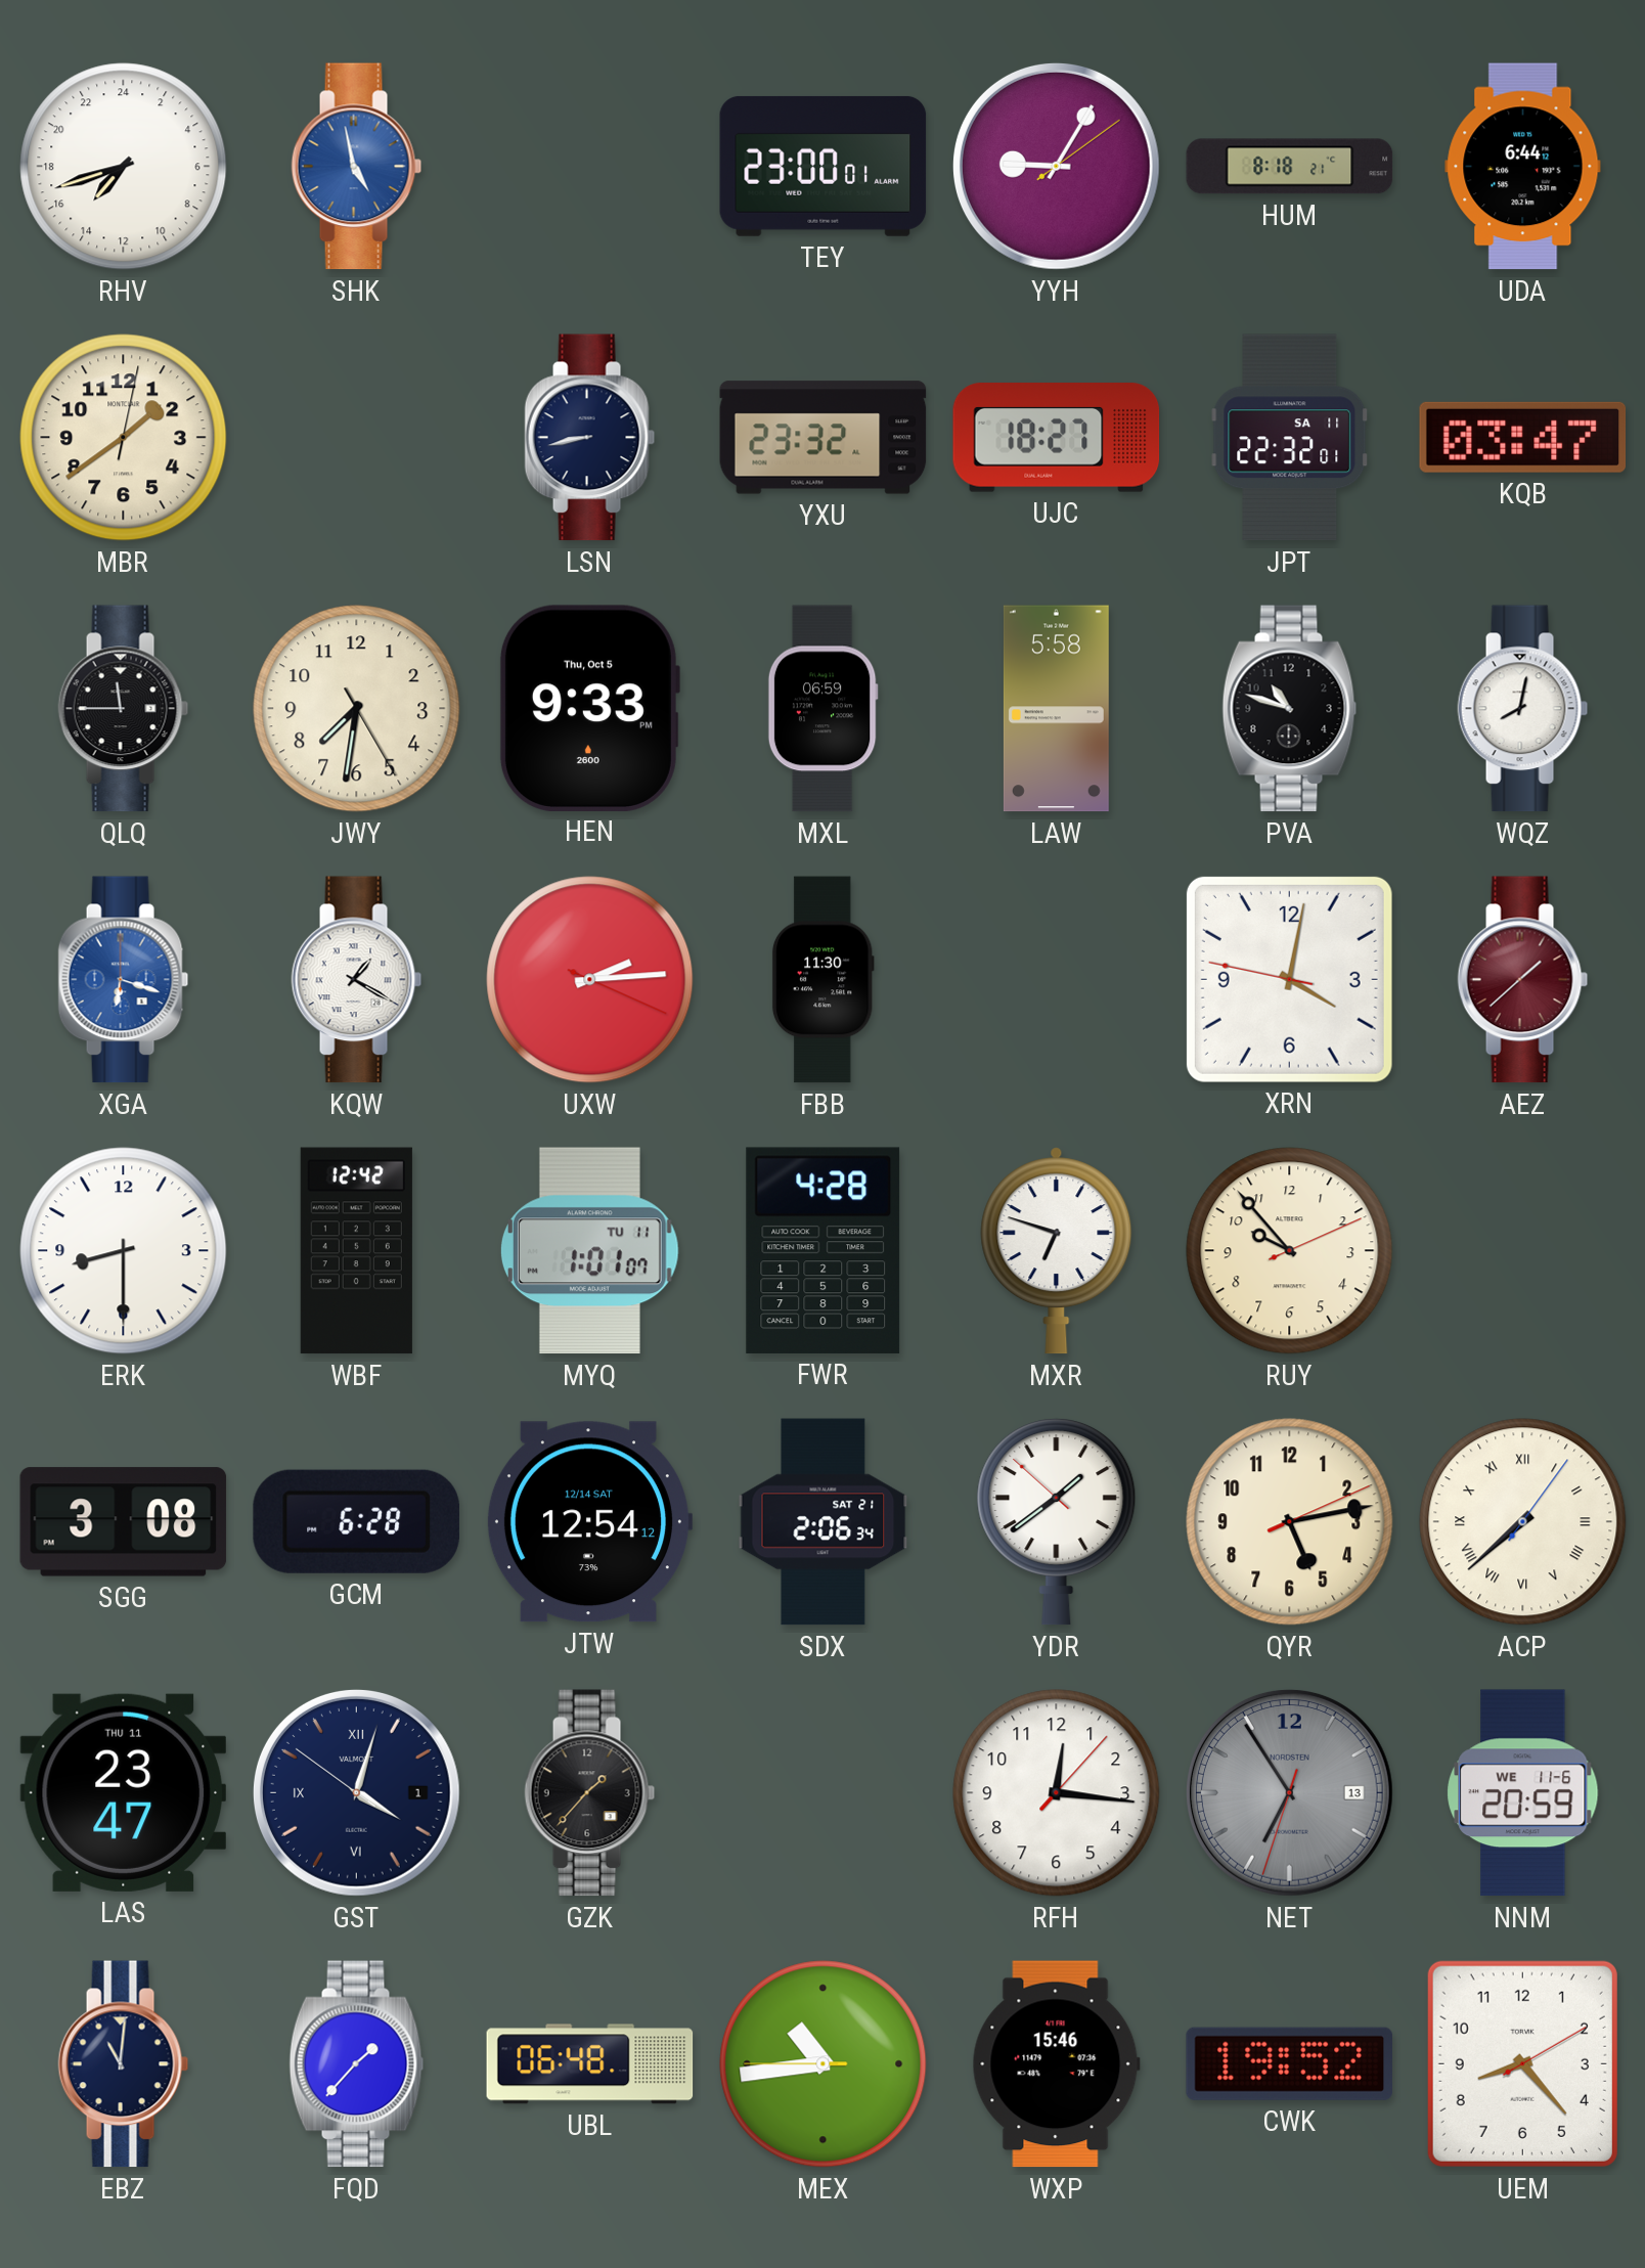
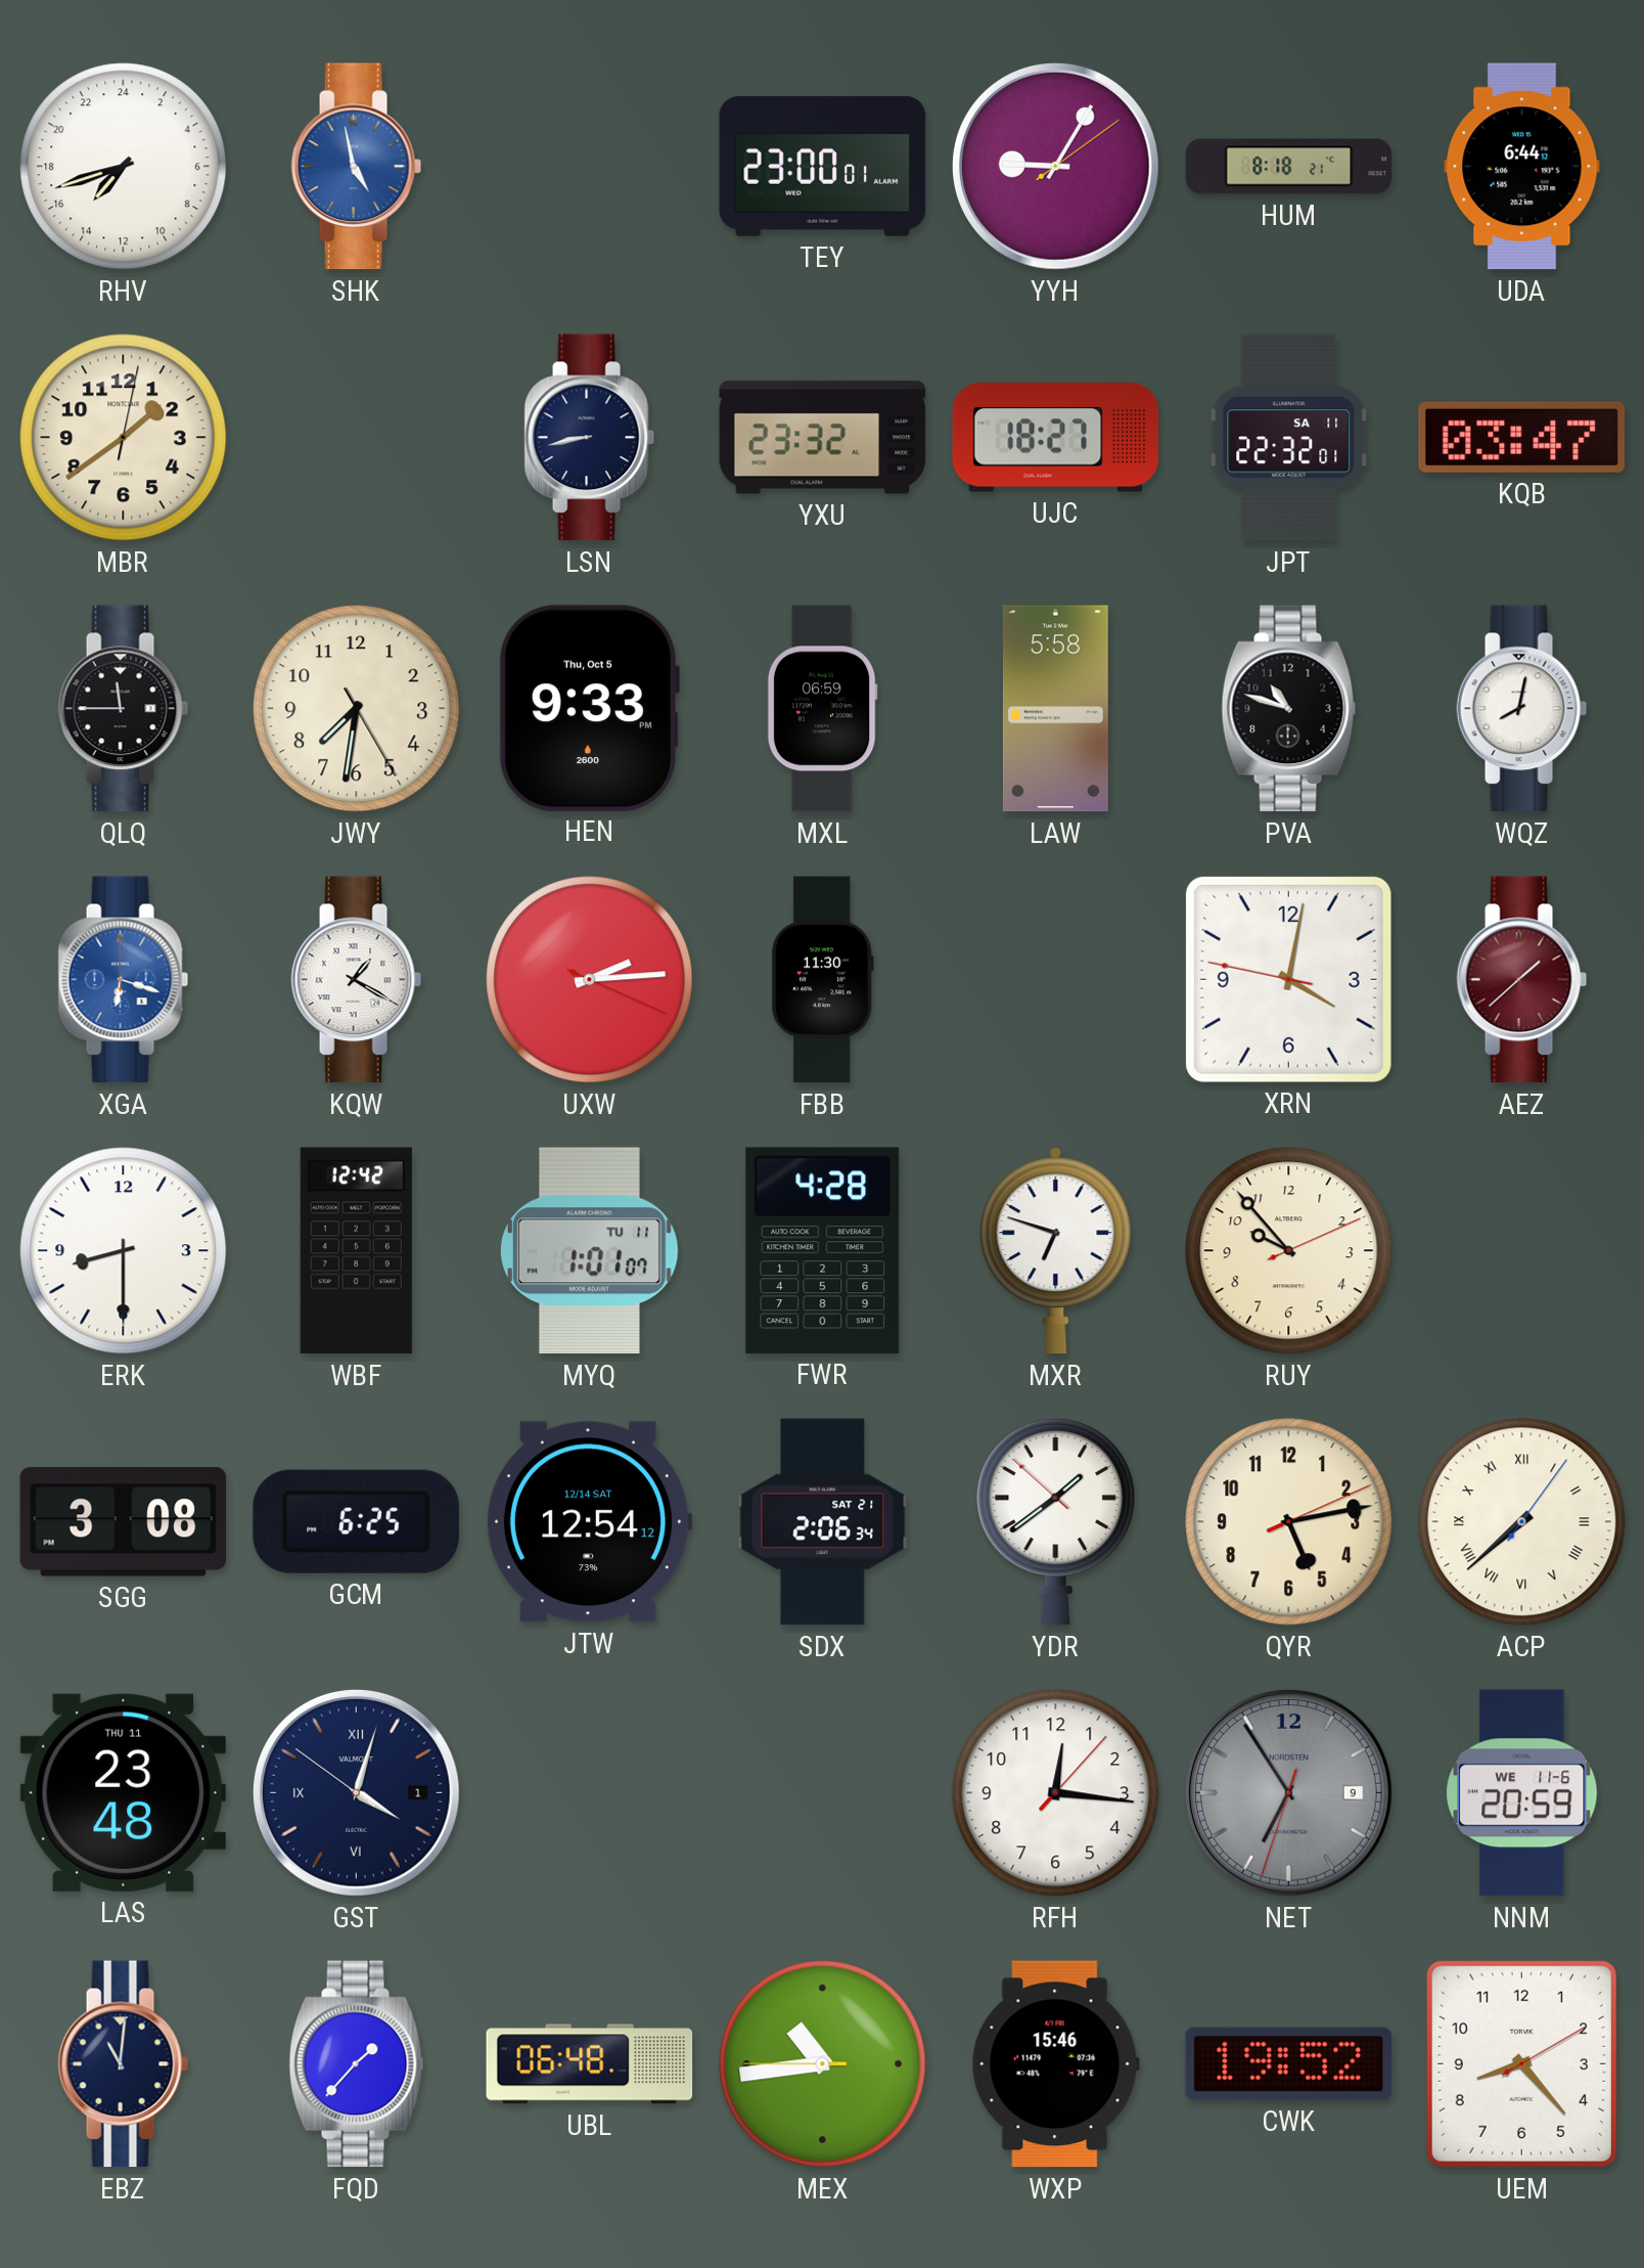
GCM: 6:28 -> 6:25 (356, 1521)
LAS: 23:47 -> 23:48 (123, 1792)
GZK: 1:37 -> none (590, 1793)
NET date: 13 -> 9 (1288, 1792)
